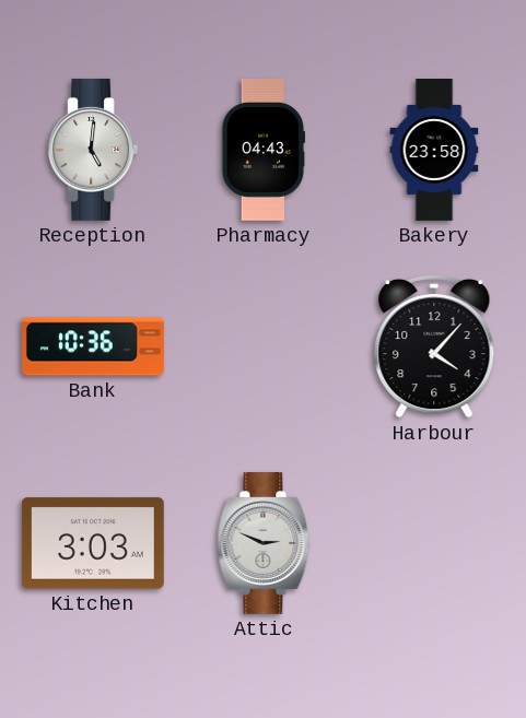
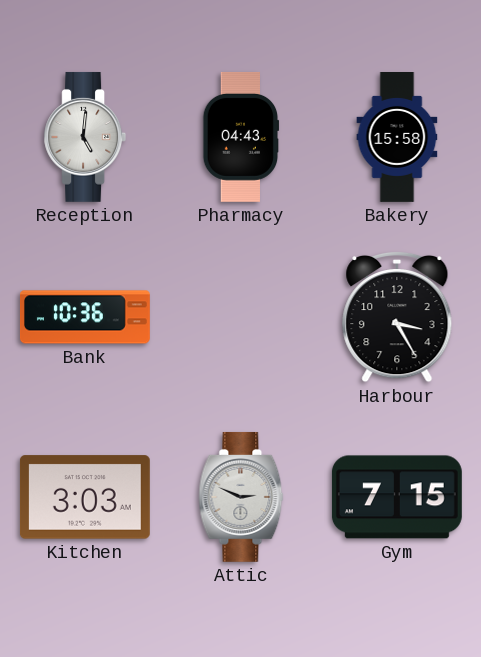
Bakery: 23:58 -> 15:58 (397, 138)
Harbour: 4:07 -> 3:25 (397, 317)
Gym: none -> 7:15 (397, 497)
